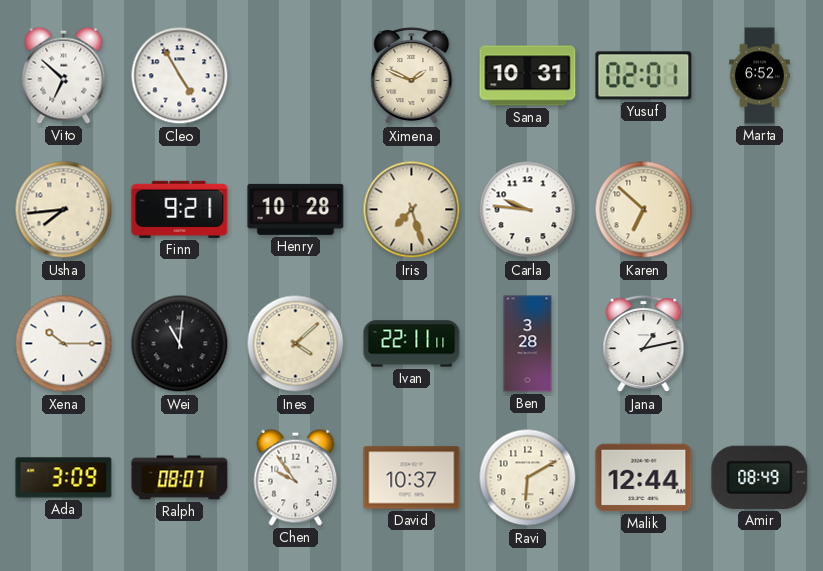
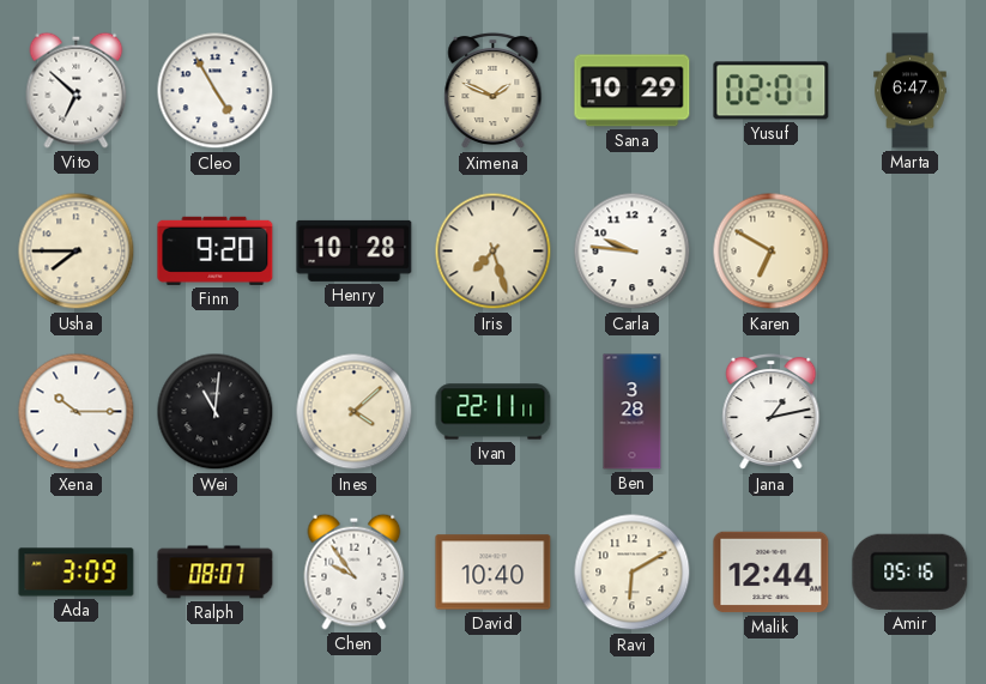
Sana: 10:31 -> 10:29 (633, 91)
Marta: 6:52 -> 6:47 (911, 91)
Usha: 7:44 -> 7:45 (77, 252)
Finn: 9:21 -> 9:20 (216, 250)
Karen: 6:52 -> 6:50 (772, 252)
David: 10:37 -> 10:40 (494, 573)
Amir: 08:49 -> 05:16 (911, 571)
